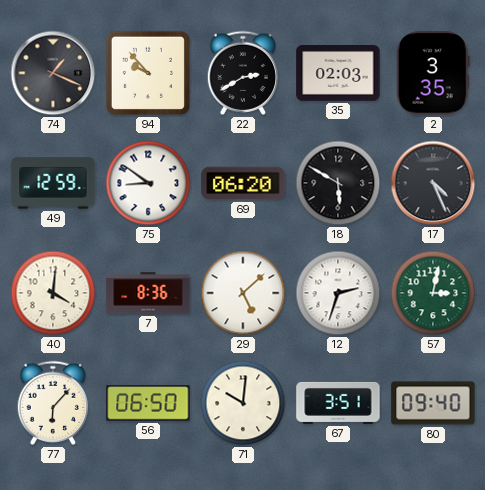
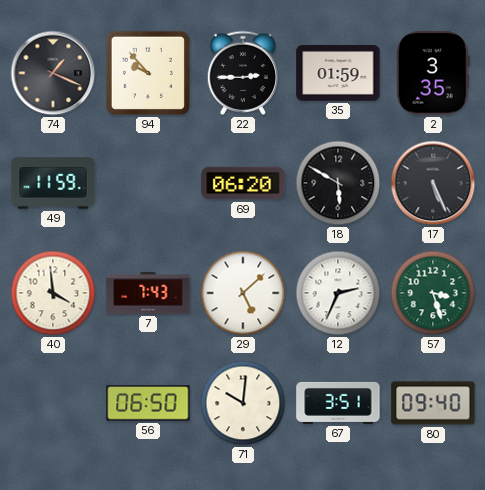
22: 2:40 -> 2:45 (242, 73)
35: 02:03 -> 01:59 (338, 74)
49: 12:59 -> 11:59 (53, 183)
75: 8:51 -> none (148, 183)
17: 4:26 -> 5:26 (433, 183)
40: 4:01 -> 3:59 (53, 293)
7: 8:36 -> 7:43 (148, 293)
12: 2:33 -> 2:34 (338, 293)
57: 3:02 -> 3:27 (433, 293)
77: 6:07 -> none (52, 403)
